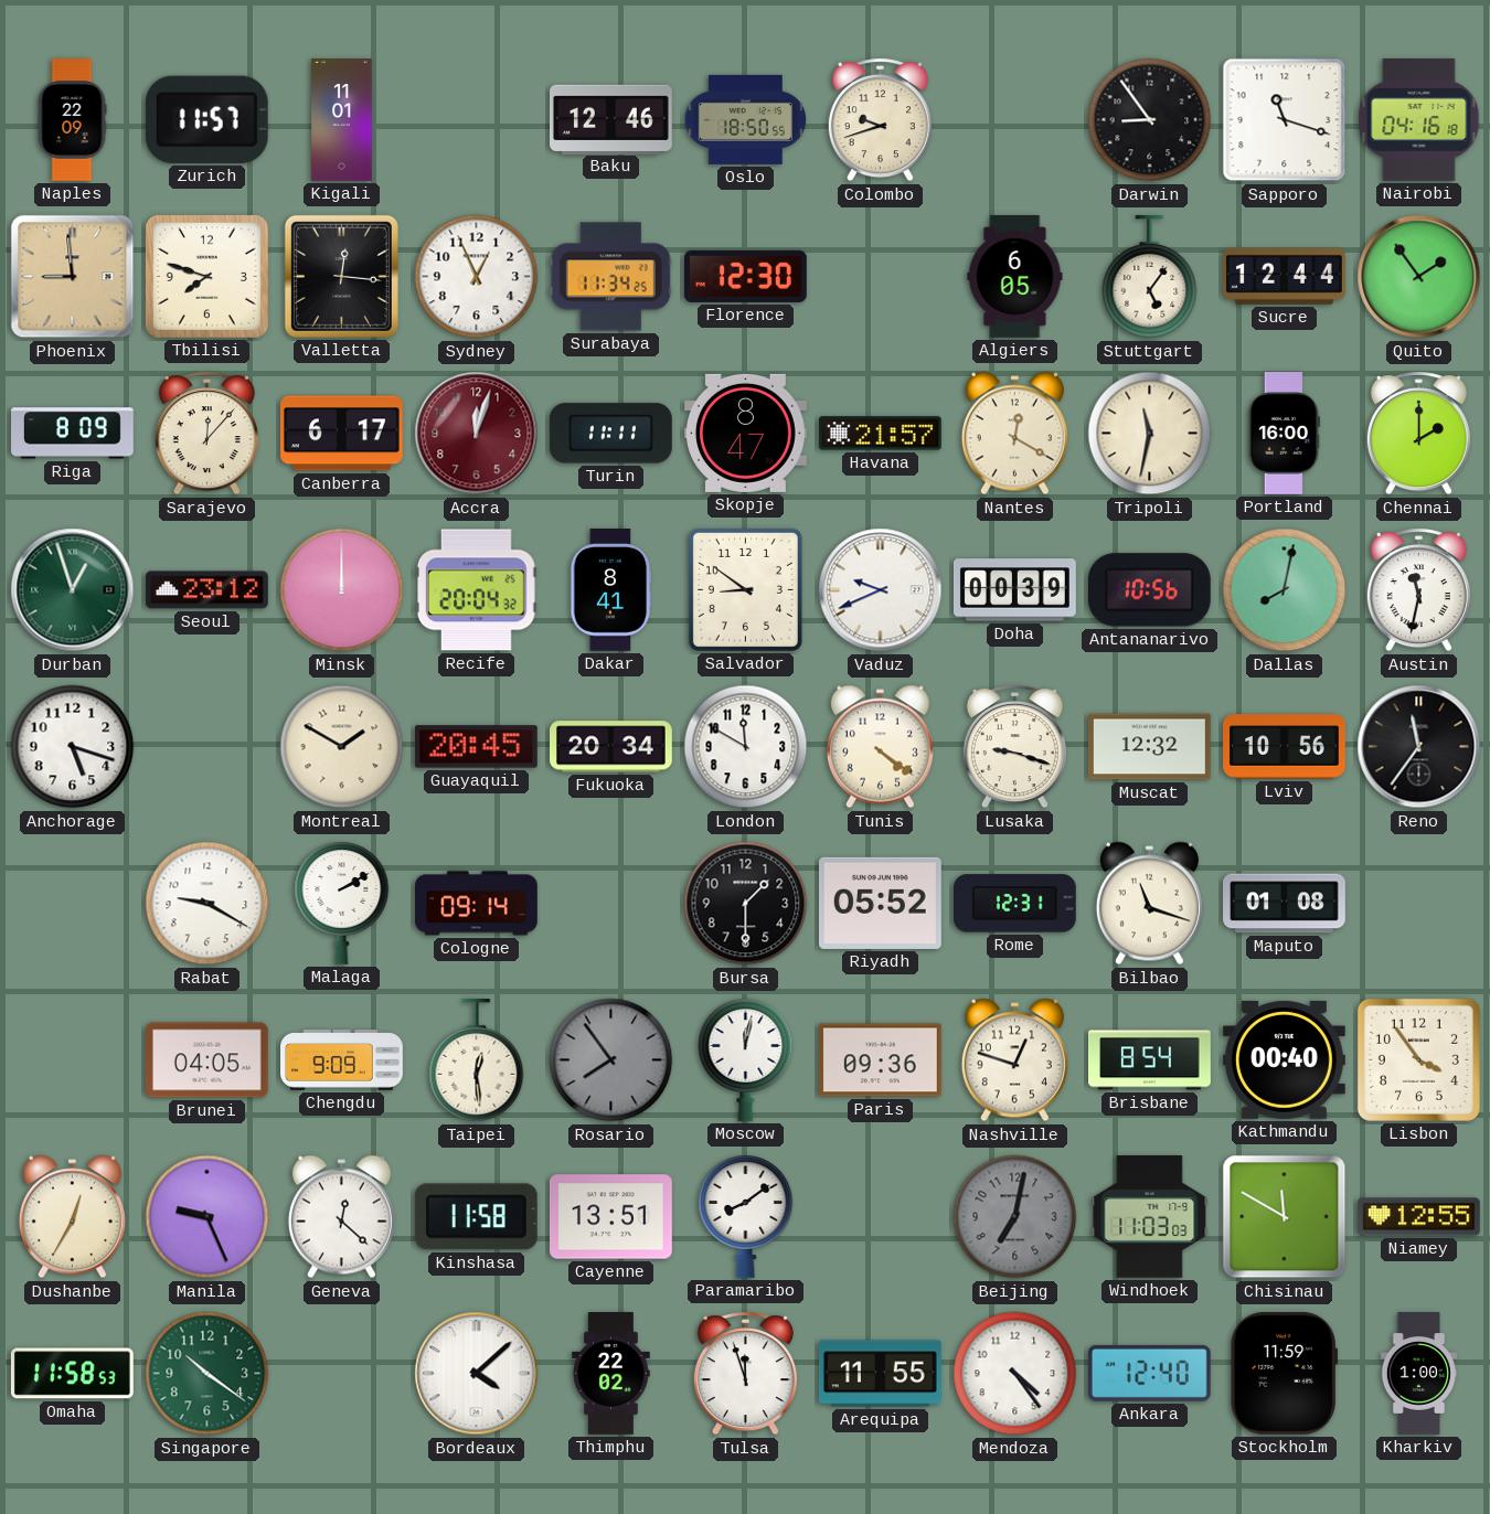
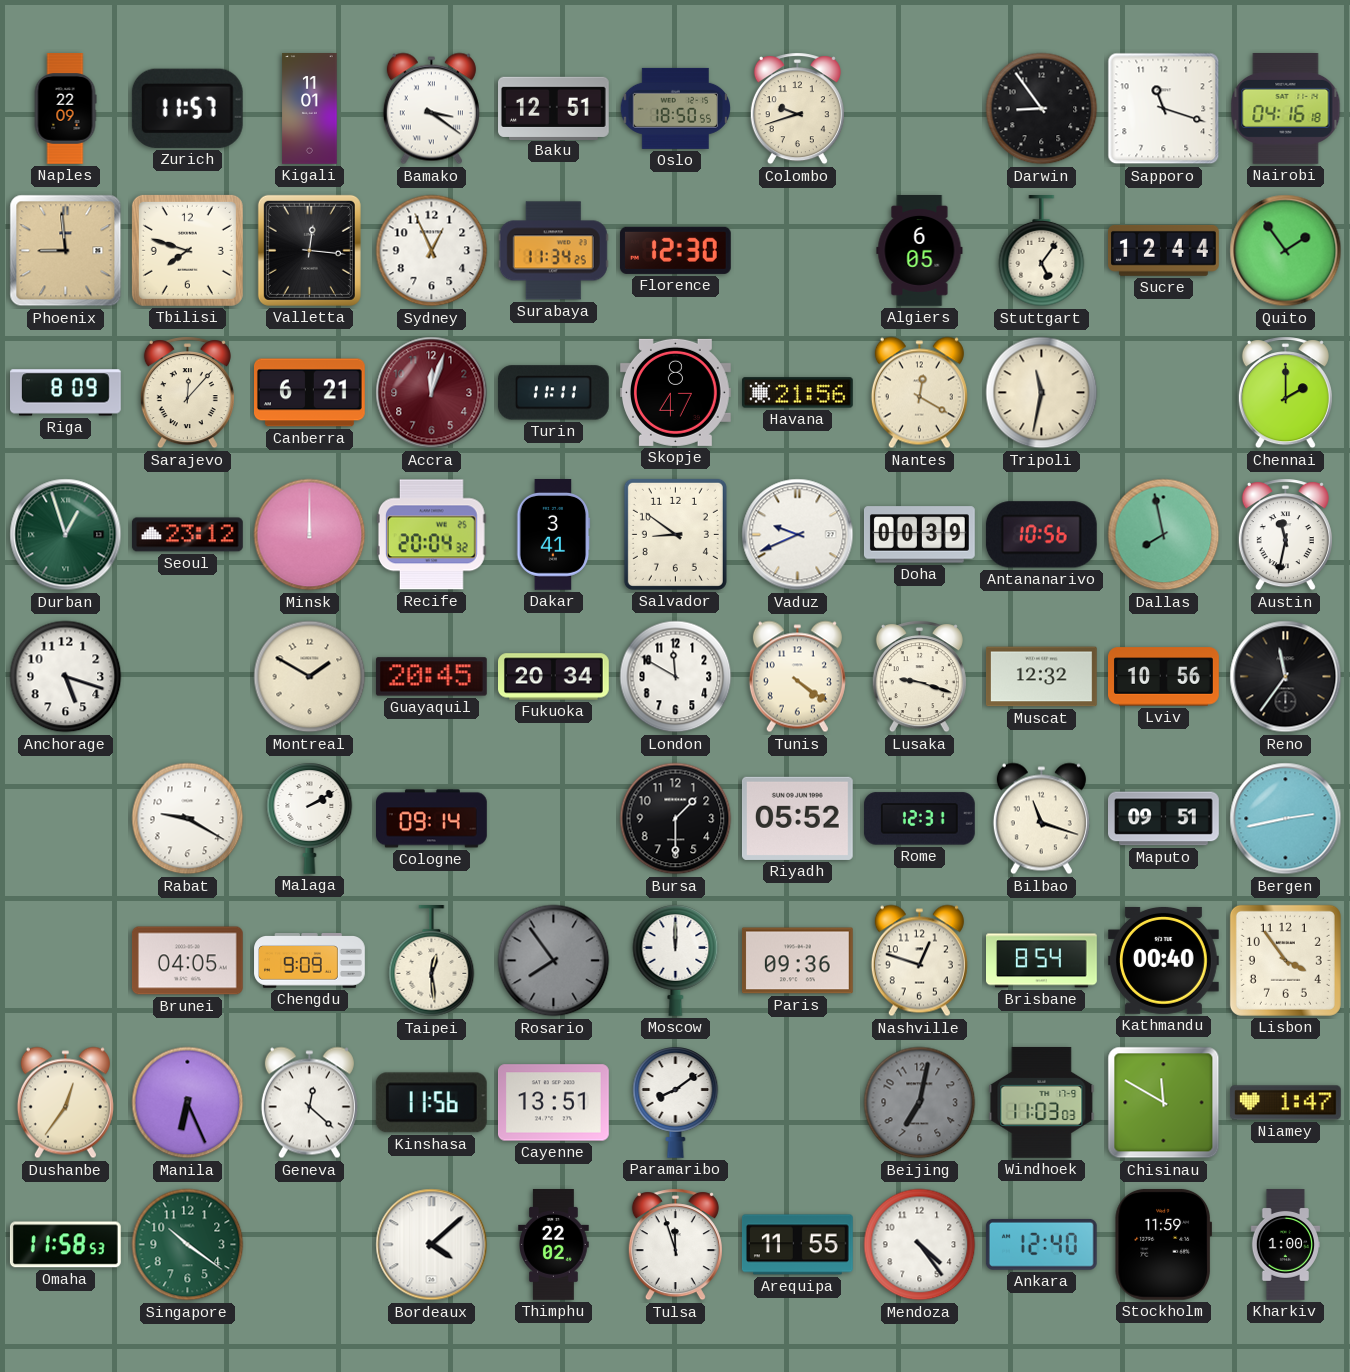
Bamako: none -> 3:21 (431, 109)
Baku: 12:46 -> 12:51 (554, 108)
Canberra: 6:17 -> 6:21 (310, 393)
Havana: 21:57 -> 21:56 (798, 393)
Portland: 16:00 -> none (1284, 434)
Dakar: 8:41 -> 3:41 (554, 535)
Dallas: 8:02 -> 7:58 (1164, 535)
Maputo: 01:08 -> 09:51 (1164, 819)
Bergen: none -> 2:43 (1286, 819)
Moscow: 12:02 -> 12:00 (676, 960)
Dushanbe: 12:35 -> 12:36 (65, 1103)
Manila: 9:26 -> 6:26 (188, 1103)
Kinshasa: 11:58 -> 11:56 (431, 1103)
Niamey: 12:55 -> 1:47 (1285, 1103)
